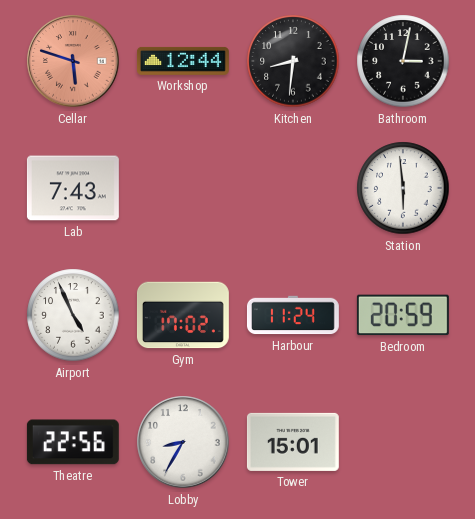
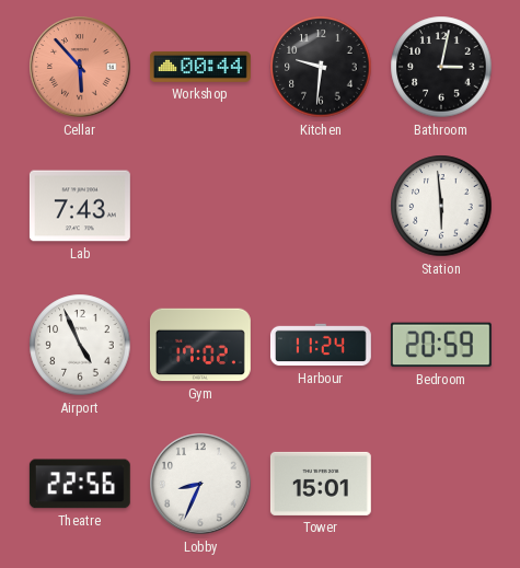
Cellar: 5:48 -> 5:53 (80, 67)
Workshop: 12:44 -> 00:44 (200, 67)
Kitchen: 8:31 -> 9:31 (321, 67)
Lobby: 8:35 -> 8:34 (200, 484)
